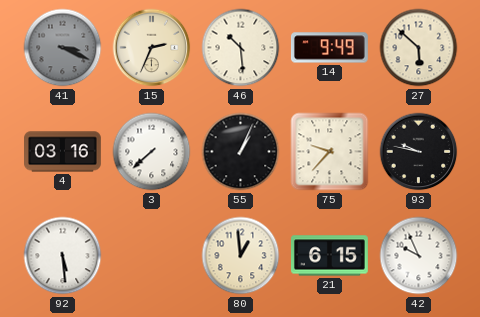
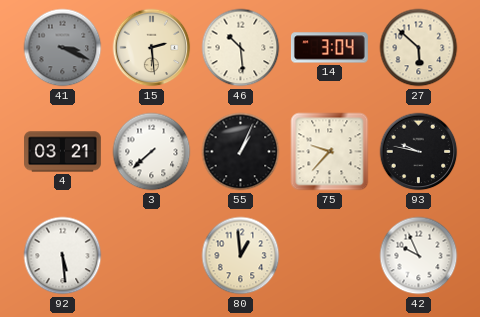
15: 2:34 -> 2:29 (152, 48)
14: 9:49 -> 3:04 (329, 48)
4: 03:16 -> 03:21 (63, 152)
21: 6:15 -> none (330, 256)
